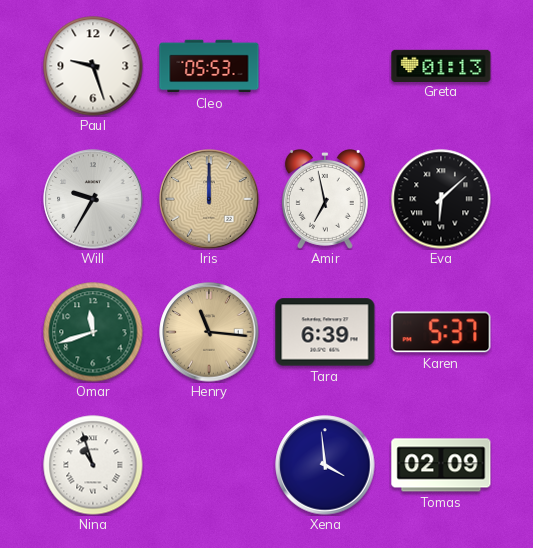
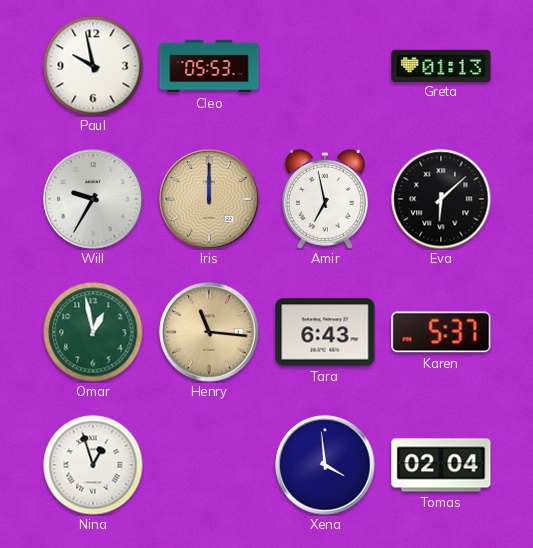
Paul: 9:27 -> 9:58 (93, 66)
Omar: 11:42 -> 12:58 (93, 332)
Tara: 6:39 -> 6:43 (325, 332)
Nina: 10:57 -> 12:57 (93, 465)
Tomas: 02:09 -> 02:04 (441, 465)
